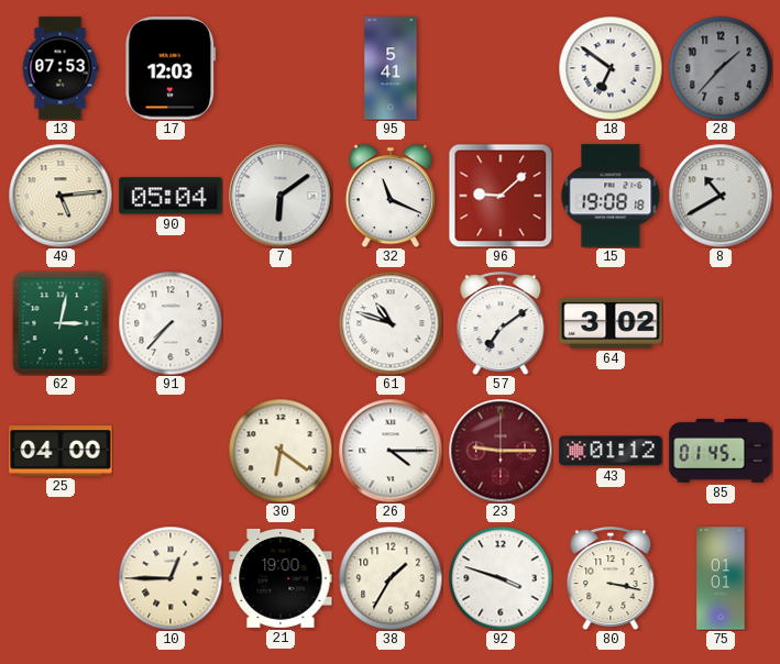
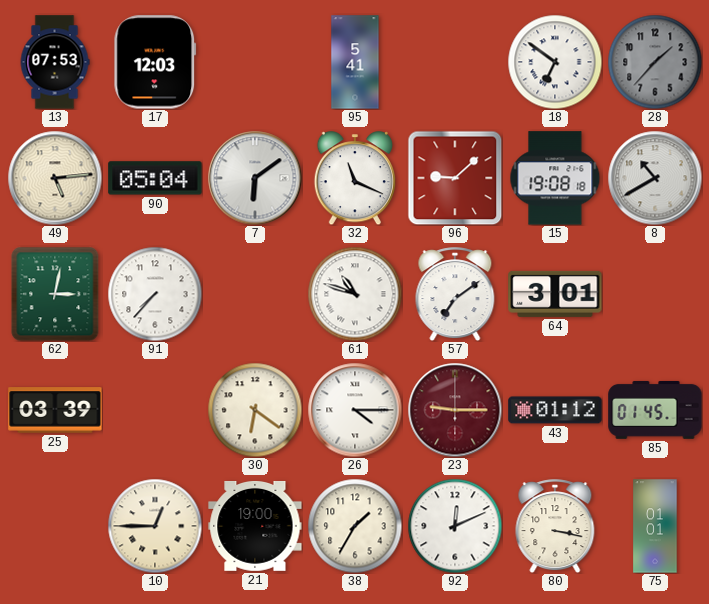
64: 3:02 -> 3:01 (555, 294)
25: 04:00 -> 03:39 (55, 410)
92: 3:48 -> 12:11 (455, 526)
